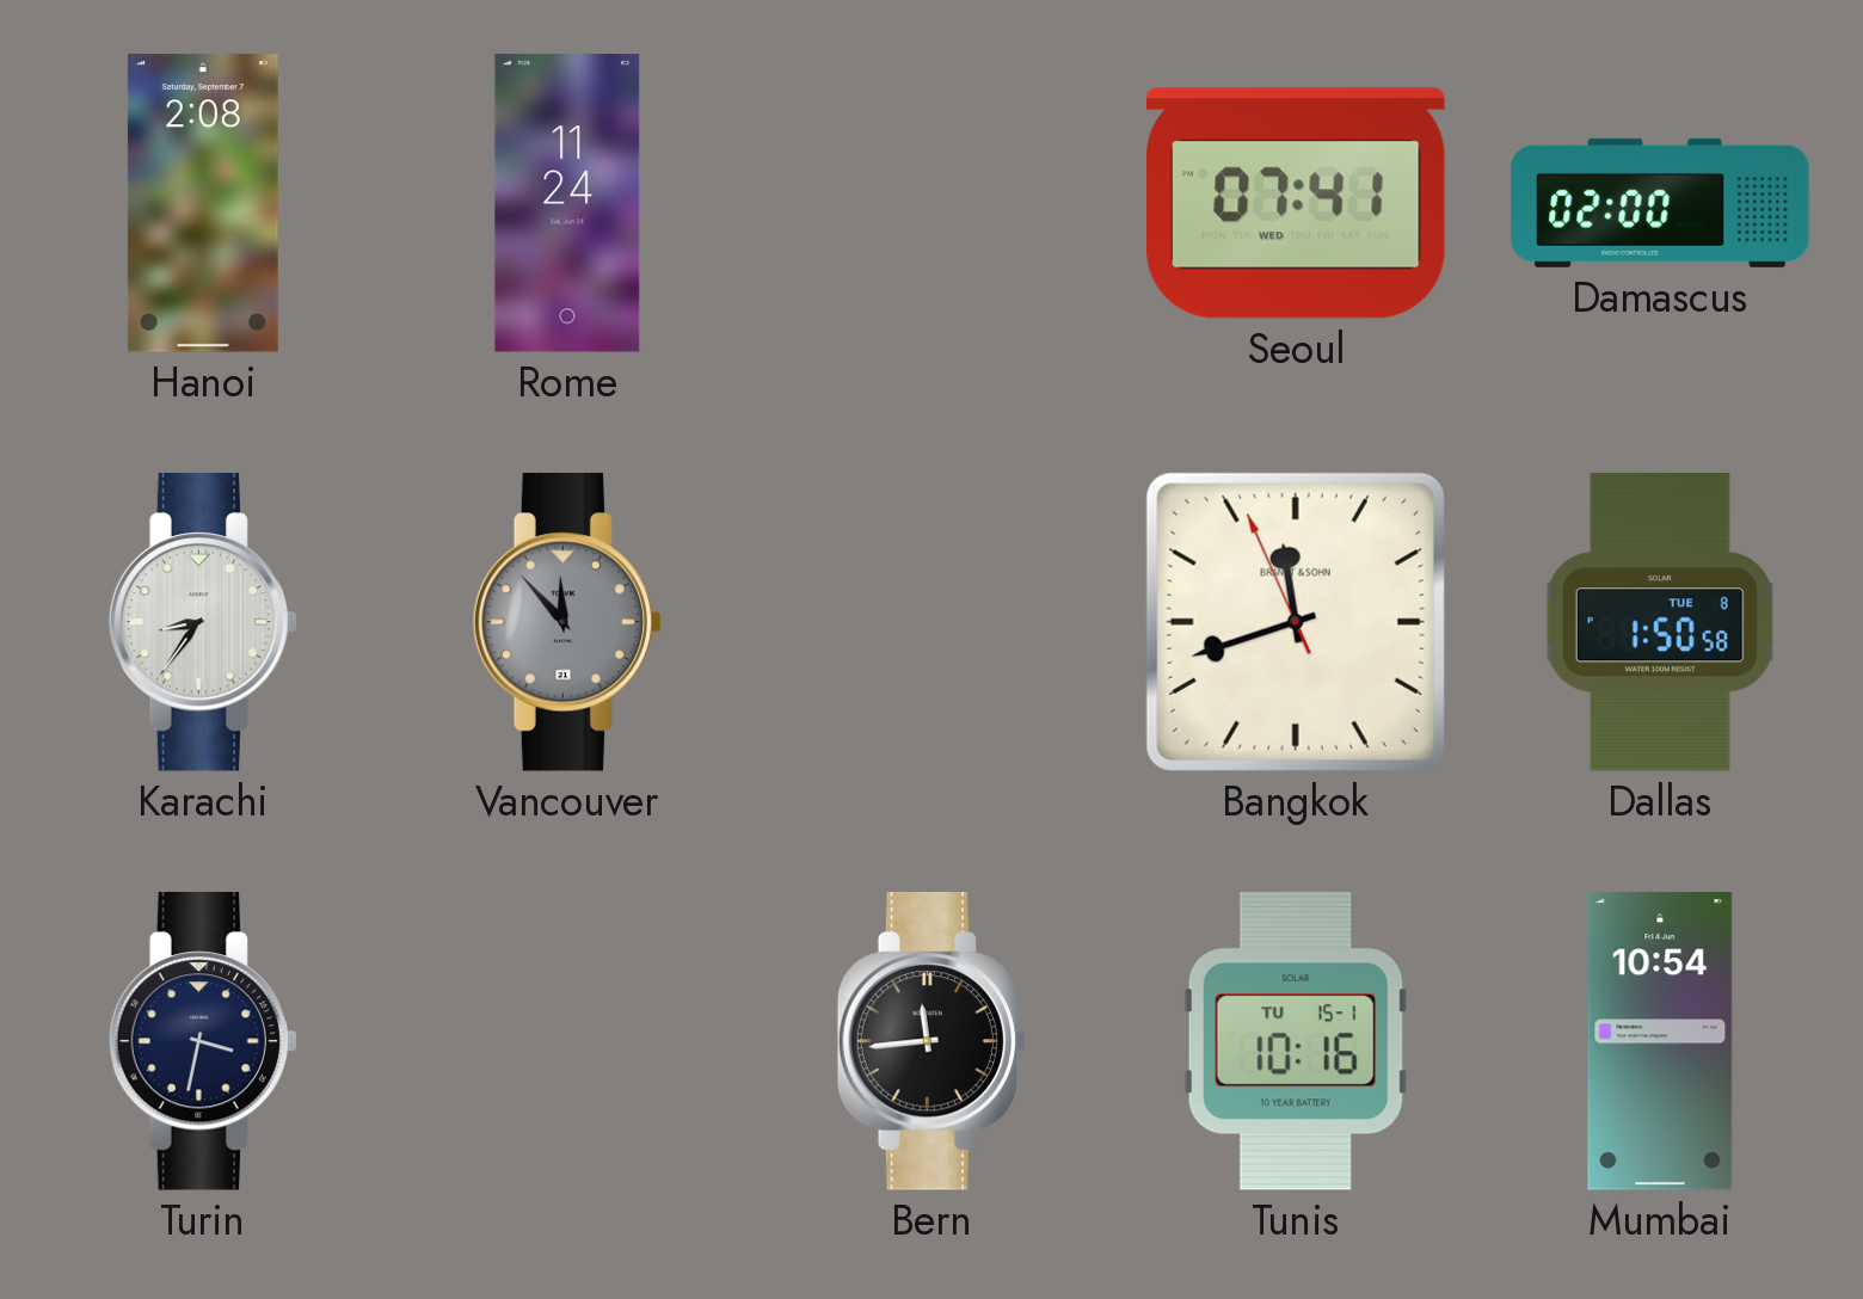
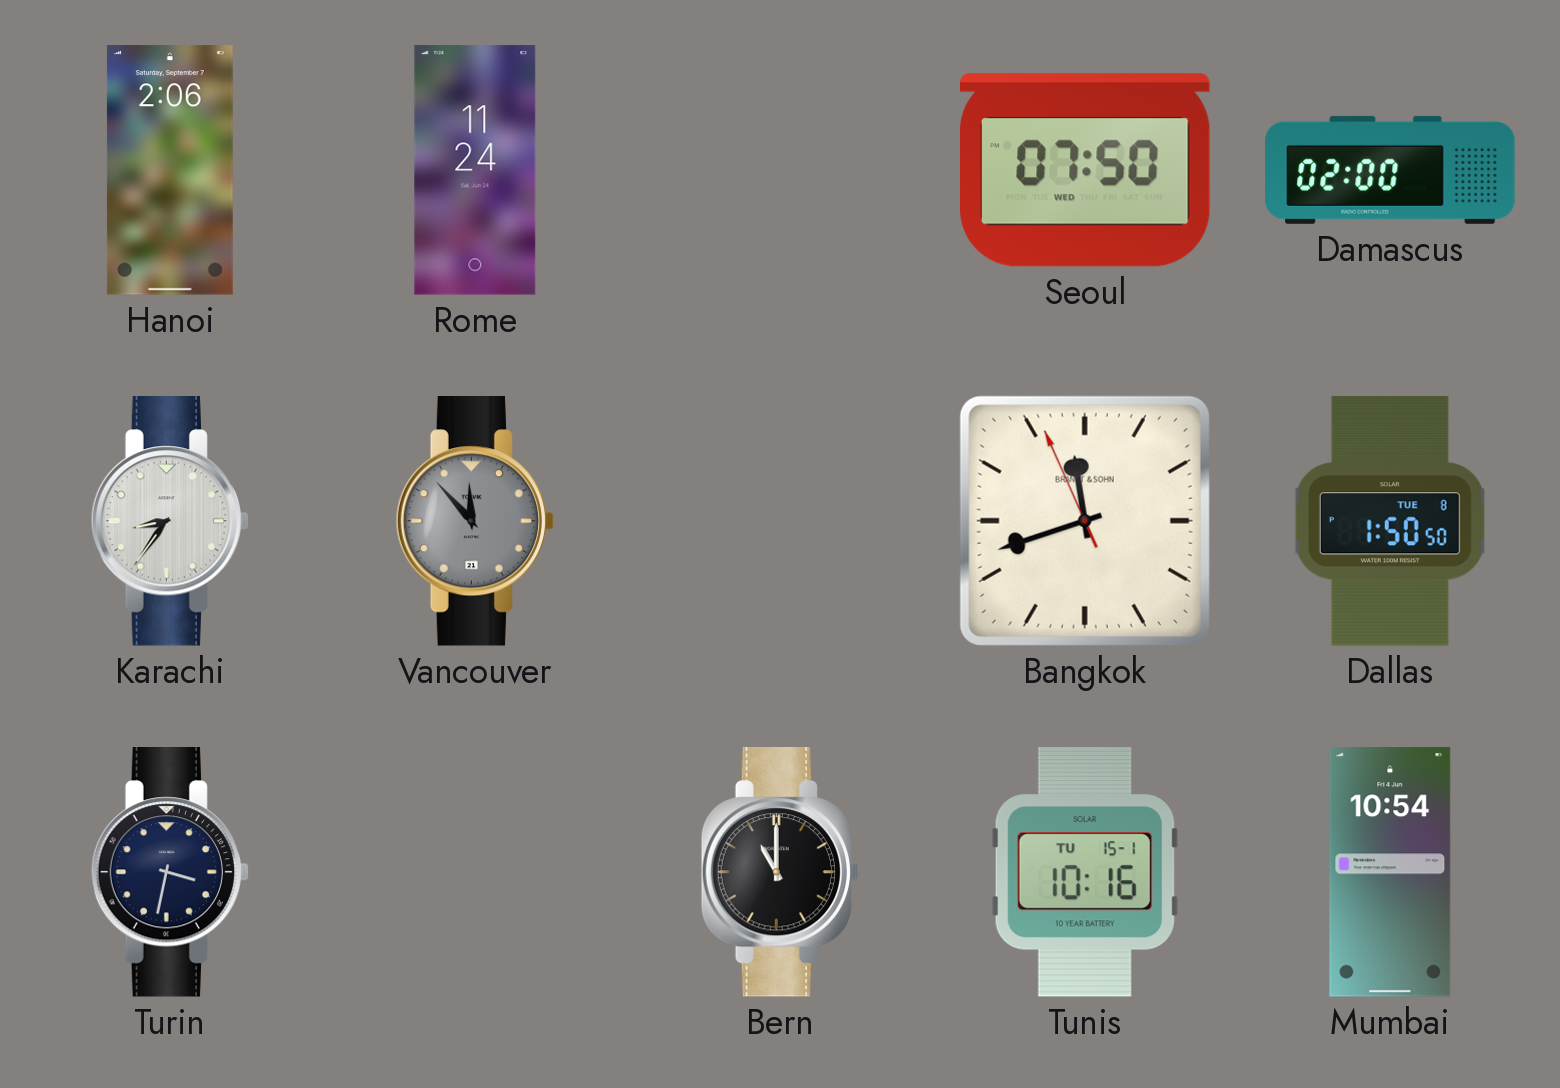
Hanoi: 2:08 -> 2:06 (170, 170)
Seoul: 07:41 -> 07:50 (1086, 170)
Dallas: 1:50:58 -> 1:50:50 (1390, 521)
Bern: 11:44 -> 11:00 (779, 873)
